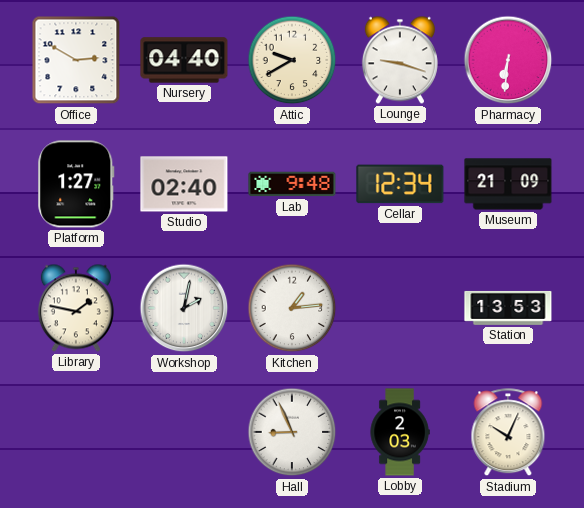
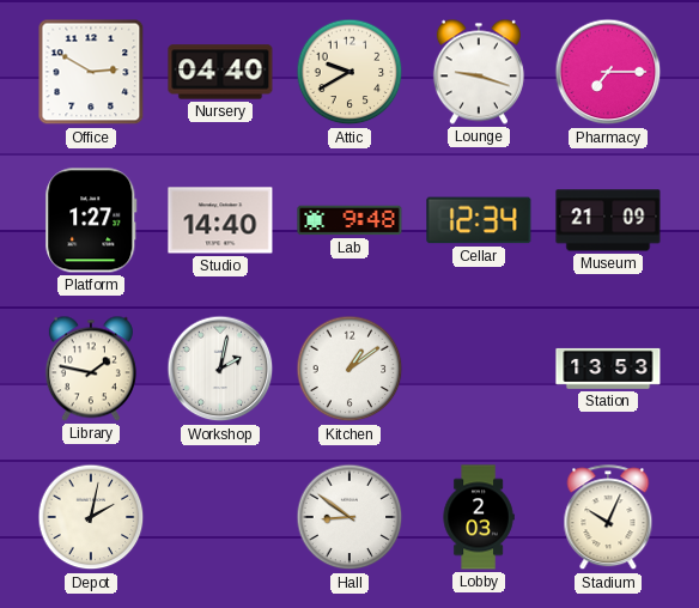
Pharmacy: 6:31 -> 7:15 (608, 72)
Studio: 02:40 -> 14:40 (220, 220)
Kitchen: 1:14 -> 1:09 (349, 369)
Depot: none -> 2:02 (91, 517)
Hall: 8:56 -> 8:51 (349, 517)
